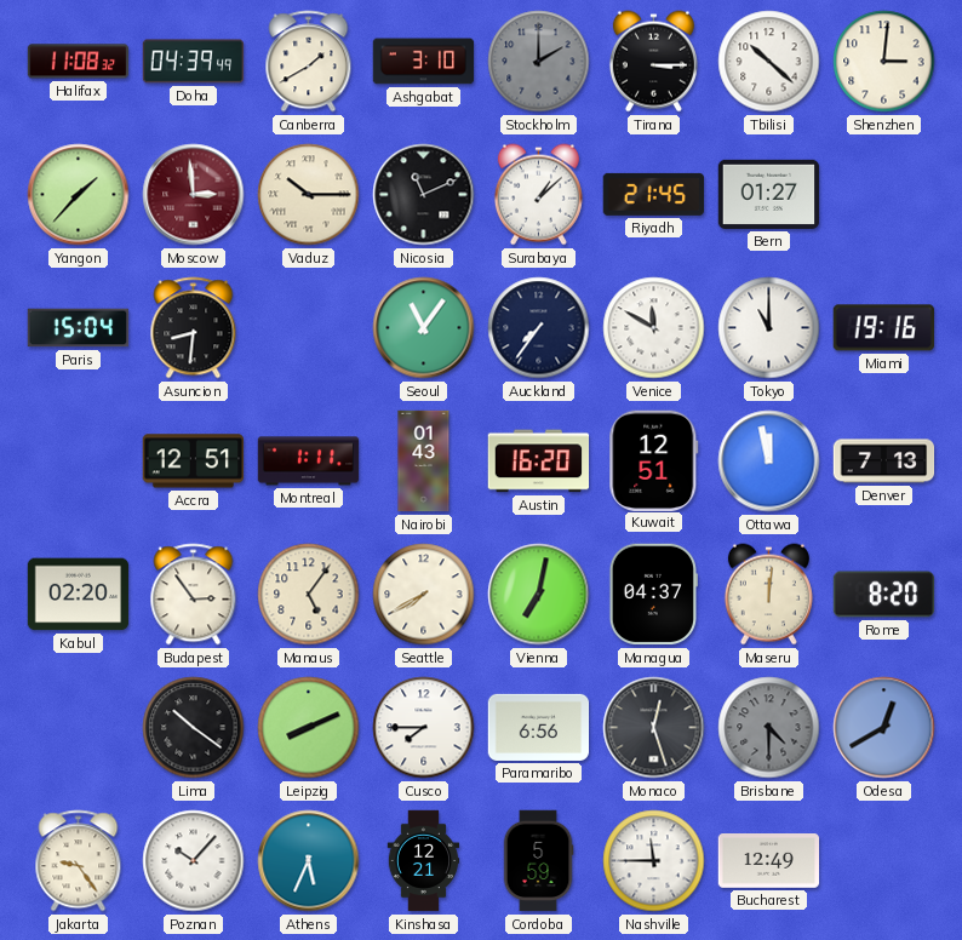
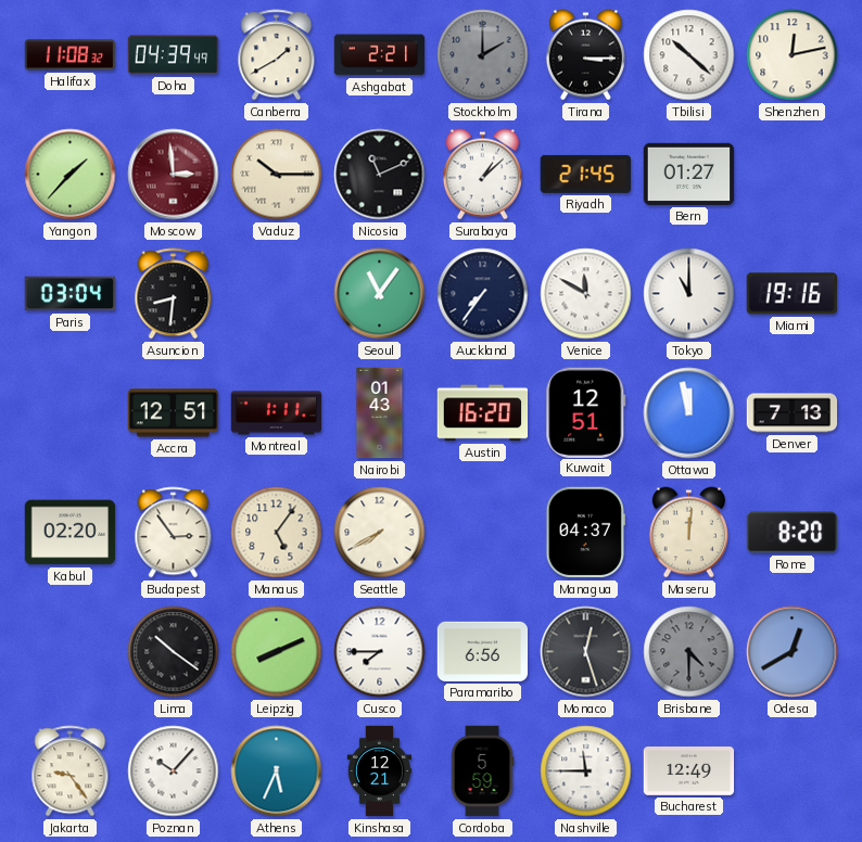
Ashgabat: 3:10 -> 2:21 (380, 55)
Shenzhen: 3:01 -> 12:13 (793, 55)
Paris: 15:04 -> 03:04 (71, 294)
Vienna: 7:02 -> none (539, 595)
